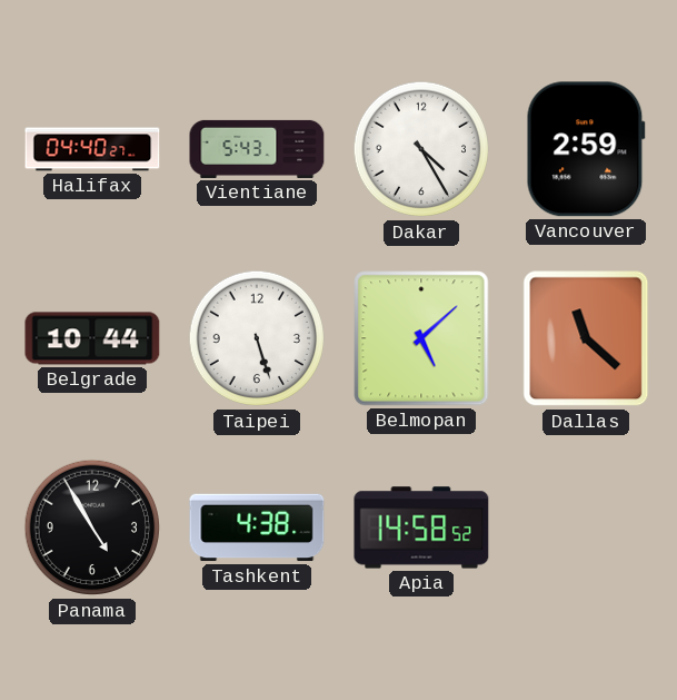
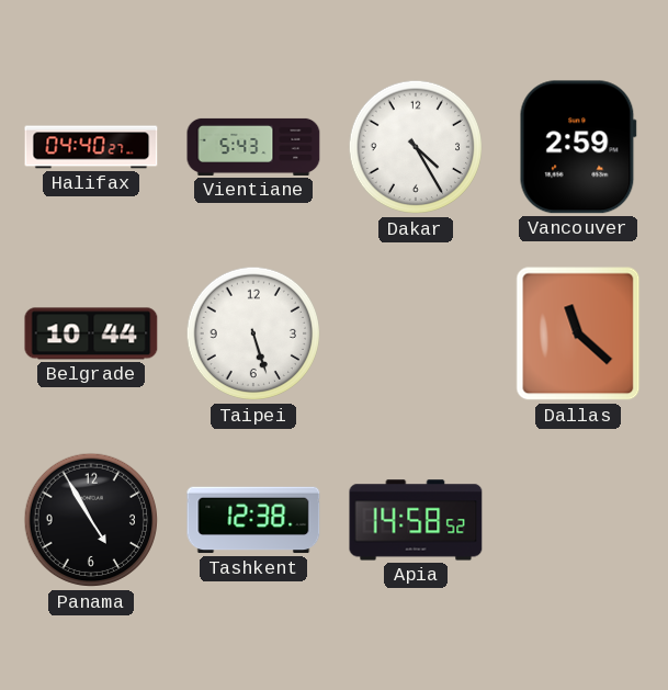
Belmopan: 5:08 -> none (421, 338)
Tashkent: 4:38 -> 12:38 (253, 520)
